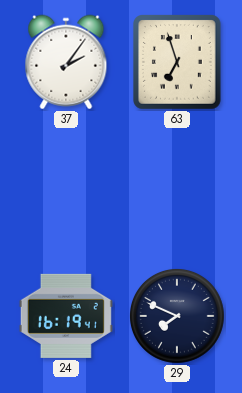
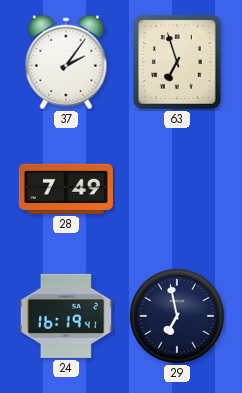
28: none -> 7:49 (66, 189)
29: 7:49 -> 6:58 (177, 316)
